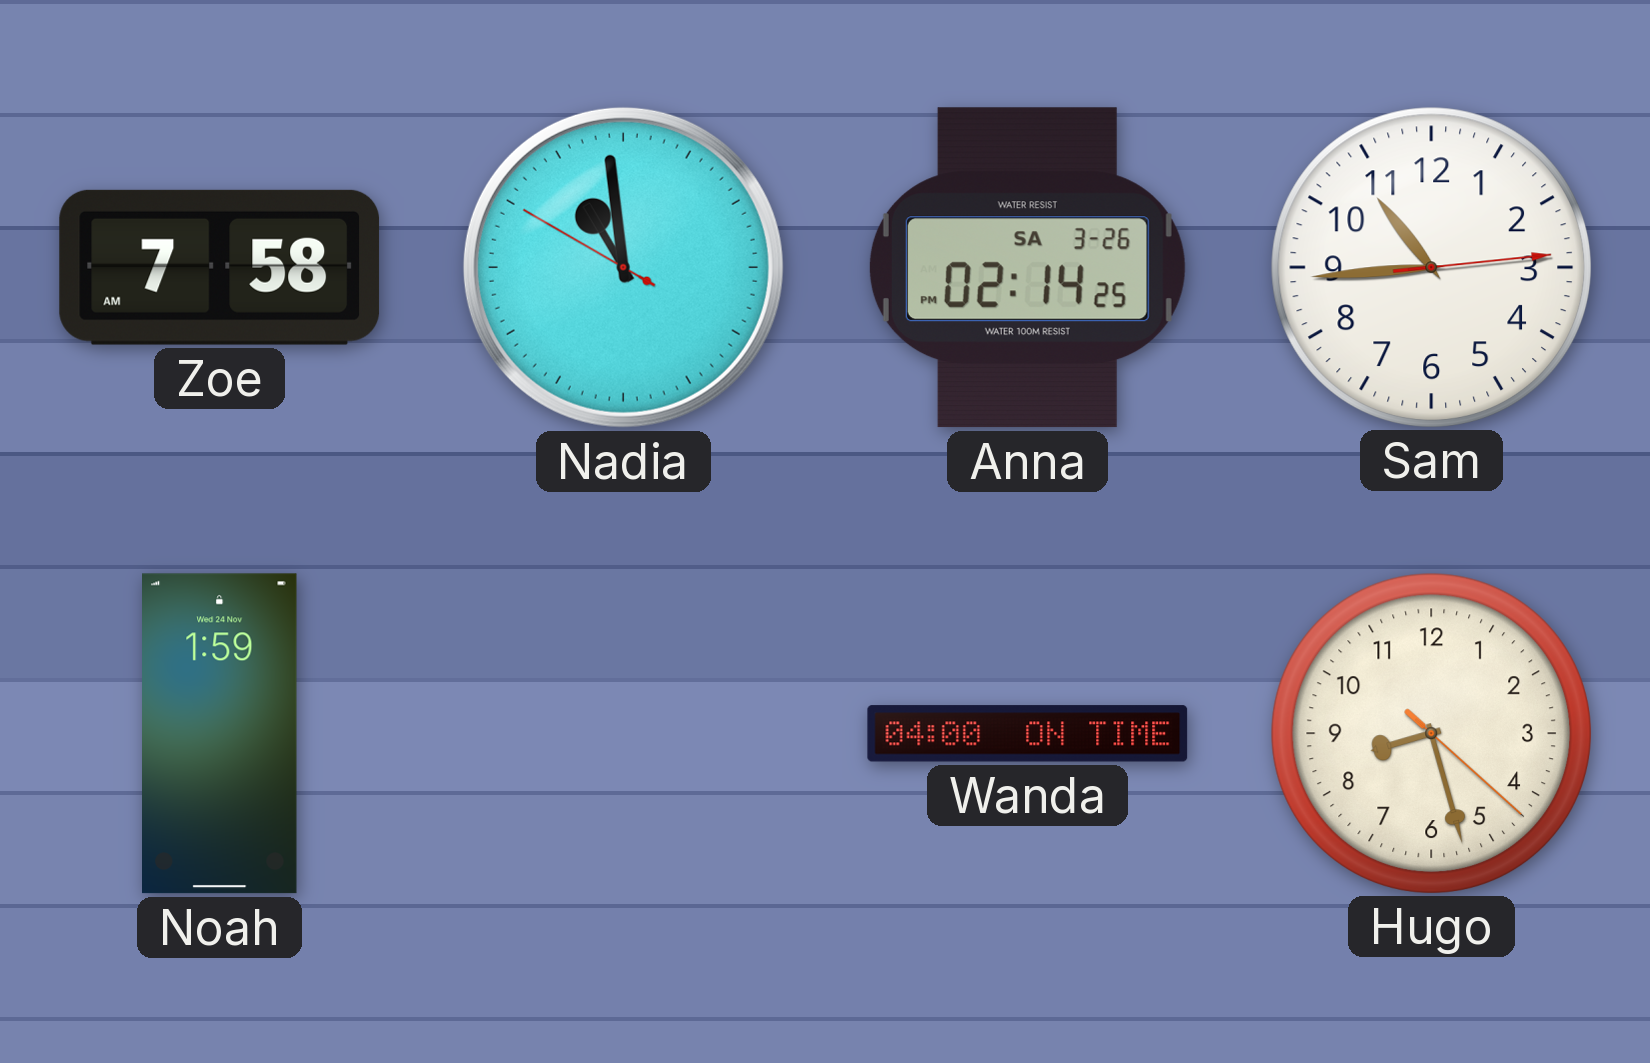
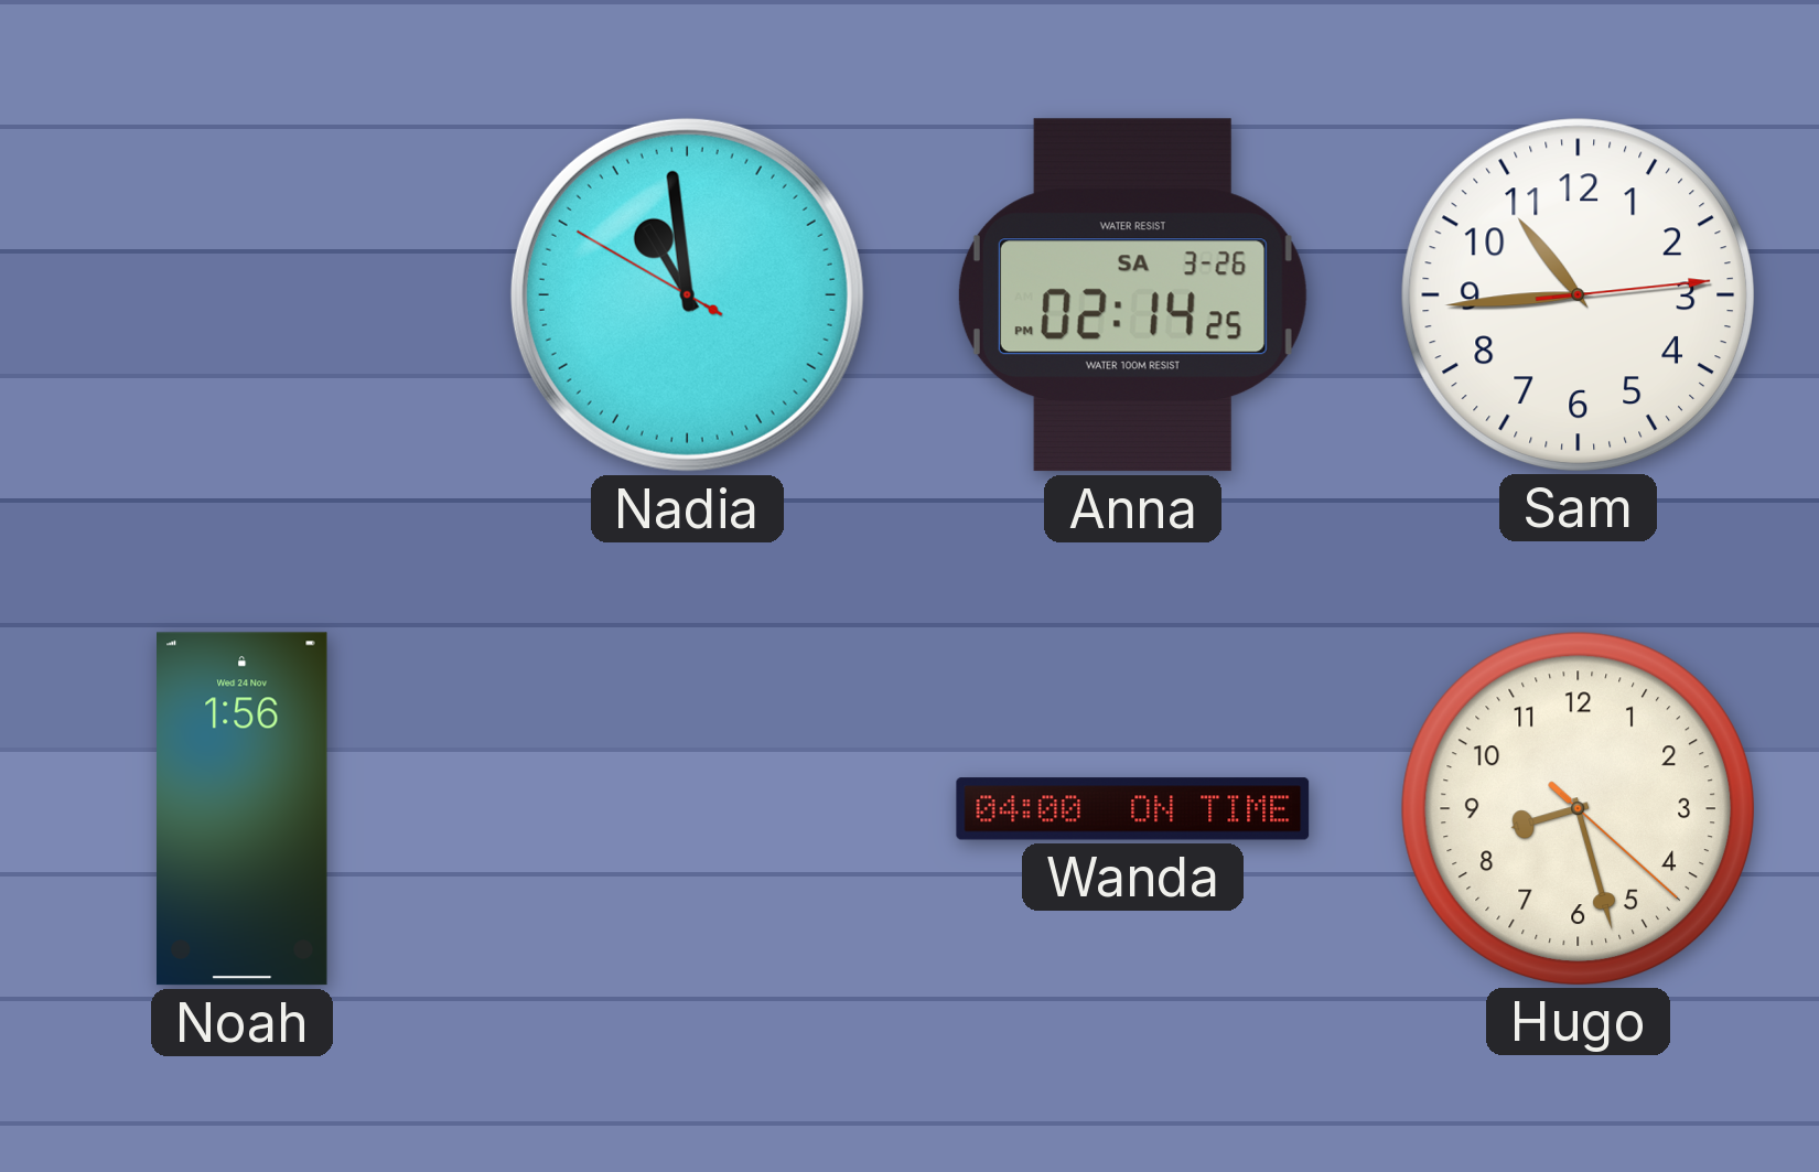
Zoe: 7:58 -> none (220, 267)
Noah: 1:59 -> 1:56 (243, 809)
